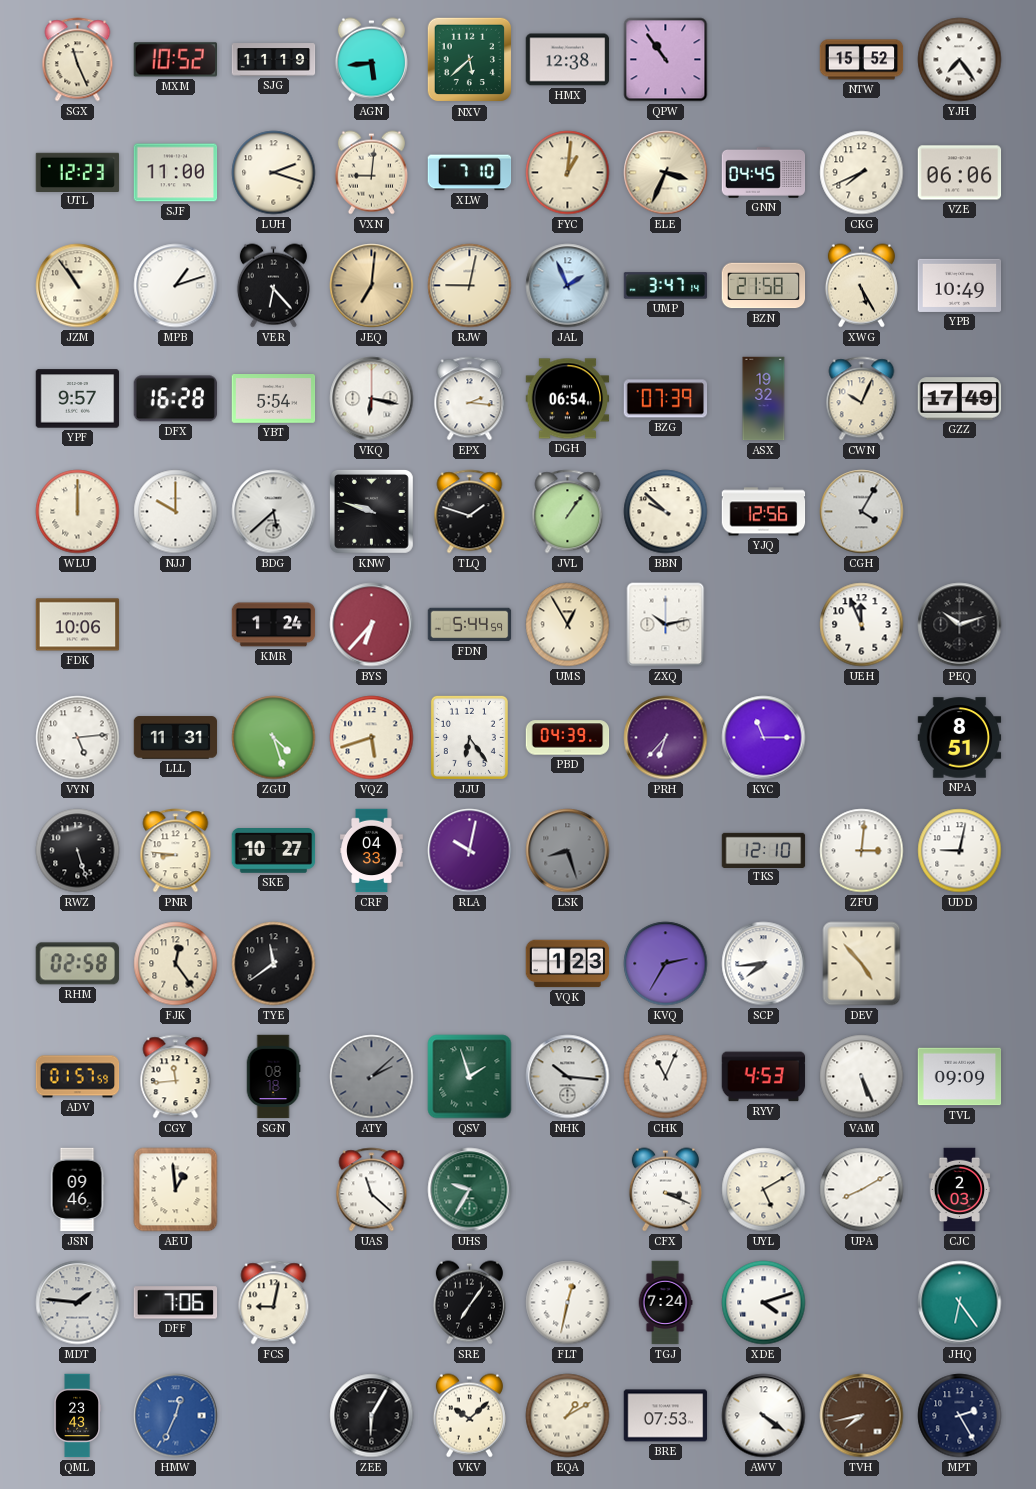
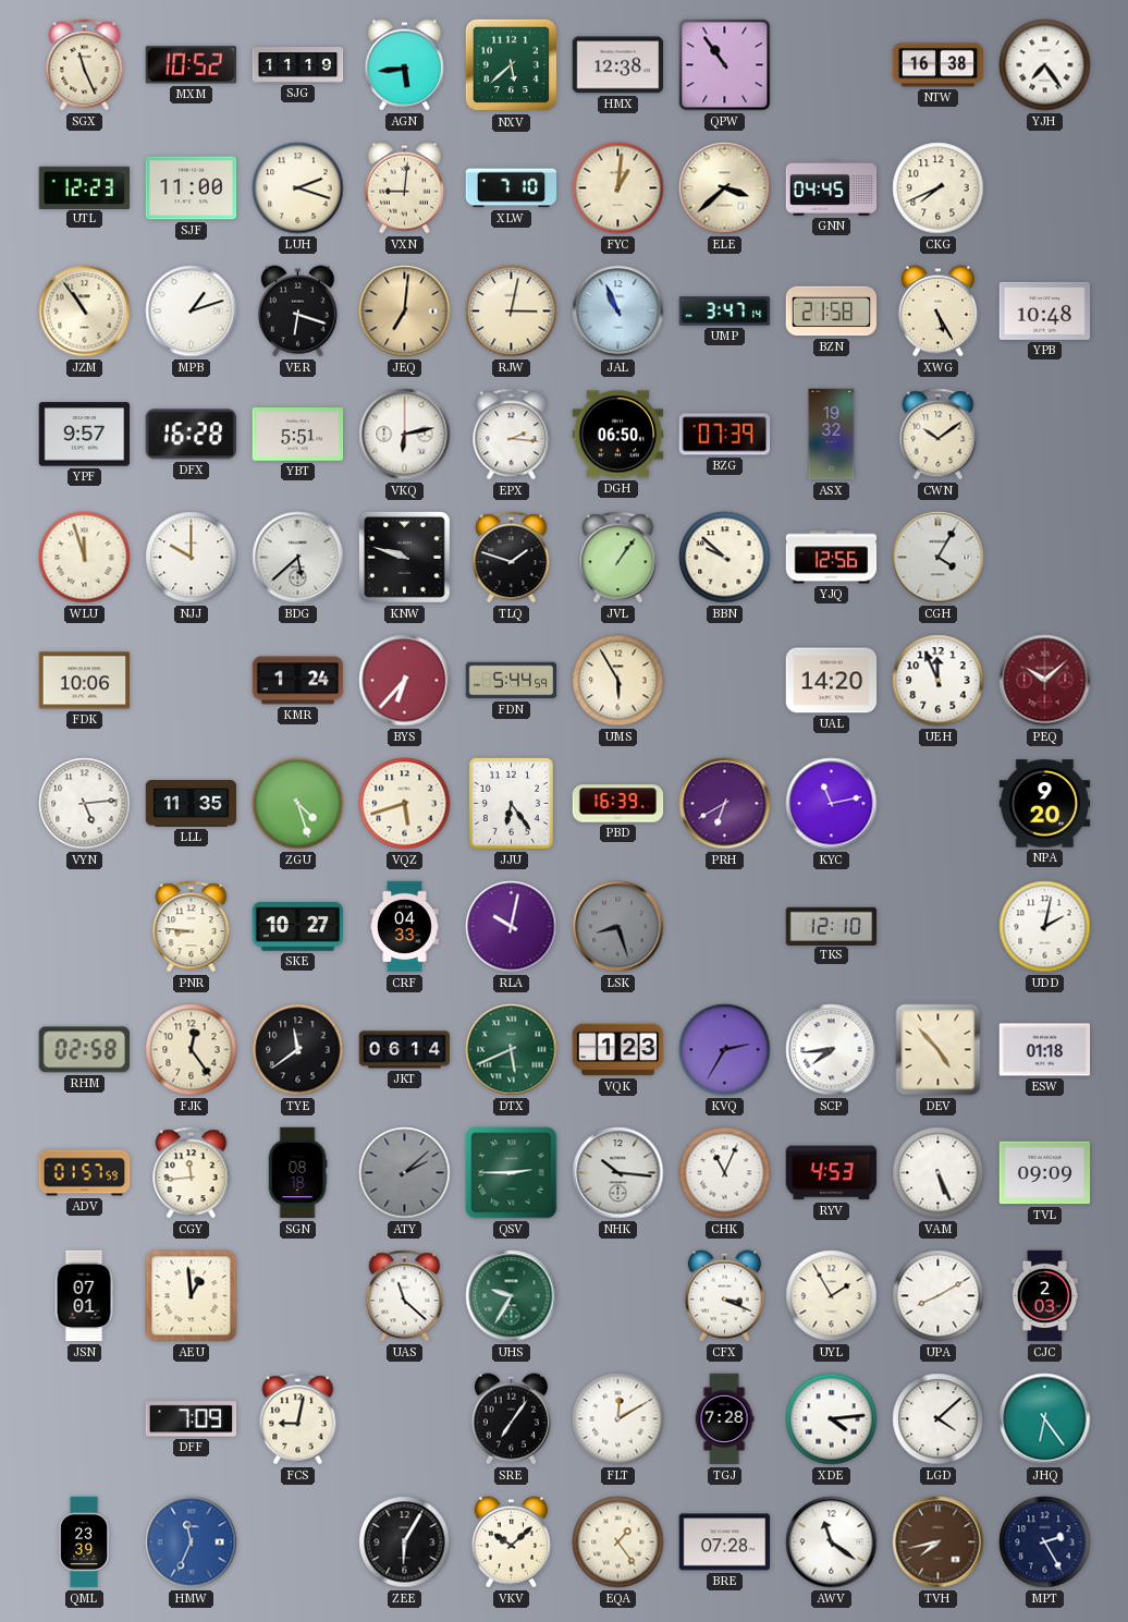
NTW: 15:52 -> 16:38 (939, 65)
ELE: 3:34 -> 3:38 (725, 188)
VZE: 06:06 -> none (960, 173)
VER: 6:23 -> 6:18 (297, 312)
RJW: 9:02 -> 3:02 (512, 312)
JAL: 1:56 -> 10:56 (618, 312)
YPB: 10:49 -> 10:48 (1045, 310)
YBT: 5:54 -> 5:51 (298, 435)
VKQ: 6:17 -> 6:13 (405, 435)
DGH: 06:54 -> 06:50 (618, 435)
CWN: 10:04 -> 10:09 (939, 435)
GZZ: 17:49 -> none (960, 399)
WLU: 12:00 -> 11:57 (85, 558)
UMS: 12:55 -> 5:55 (618, 681)
ZXQ: 10:13 -> none (666, 625)
UAL: none -> 14:20 (832, 681)
PEQ: 10:12 -> 10:08 (1045, 681)
PEQ dial: black -> burgundy (1045, 681)
LLL: 11:31 -> 11:35 (192, 804)
PBD: 04:39 -> 16:39 (618, 804)
PRH: 6:37 -> 6:40 (725, 804)
KYC: 11:15 -> 11:13 (832, 804)
NPA: 8:51 -> 9:20 (1045, 804)
RWZ: 5:27 -> none (78, 851)
ZFU: 3:01 -> none (862, 851)
UDD: 9:02 -> 2:02 (1045, 927)
JKT: none -> 06:14 (405, 1050)
DTX: none -> 5:41 (512, 1050)
ESW: none -> 01:18 (1045, 1050)
QSV: 1:57 -> 2:45 (512, 1173)
JSN: 09:46 -> 07:01 (84, 1296)
UYL: 5:10 -> 1:55 (832, 1296)
MDT: 1:46 -> none (78, 1303)
DFF: 7:06 -> 7:09 (192, 1419)
FLT: 12:32 -> 12:10 (618, 1419)
TGJ: 7:24 -> 7:28 (724, 1419)
XDE: 4:12 -> 4:14 (832, 1419)
LGD: none -> 4:08 (939, 1419)
QML: 23:43 -> 23:39 (84, 1542)
HMW: 12:34 -> 11:34 (192, 1542)
EQA: 1:10 -> 1:24 (618, 1542)
BRE: 07:53 -> 07:28 (725, 1542)
AWV: 4:21 -> 11:21 (832, 1542)
